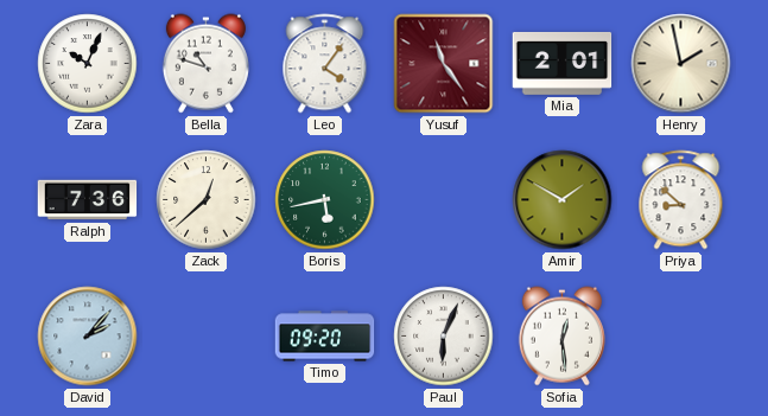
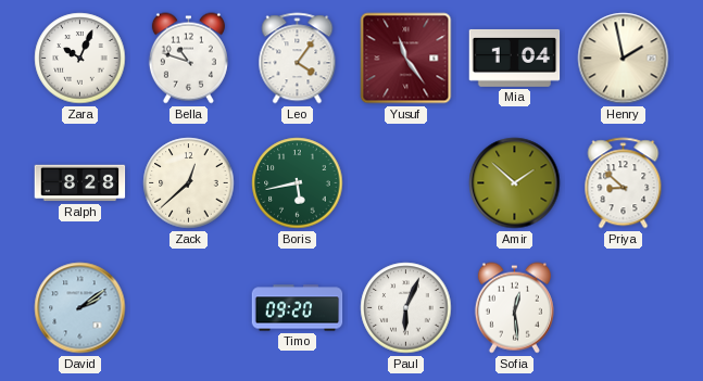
Mia: 2:01 -> 1:04 (515, 58)
Ralph: 7:36 -> 8:28 (80, 183)
Amir: 1:50 -> 1:52 (515, 183)
David: 2:07 -> 2:09 (80, 308)
